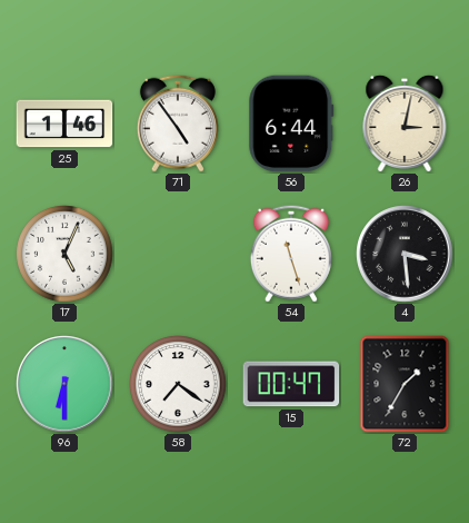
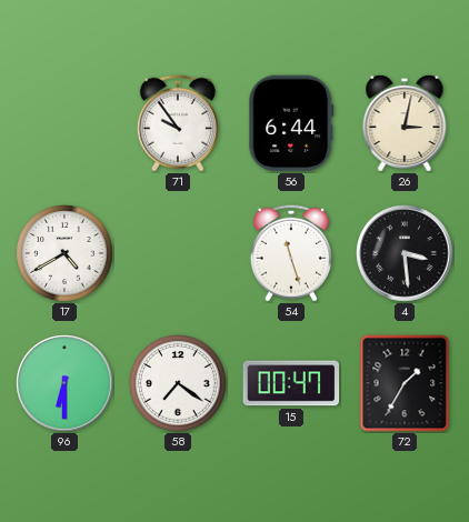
25: 1:46 -> none (64, 124)
71: 4:54 -> 9:54 (178, 123)
17: 5:04 -> 4:40 (64, 253)
